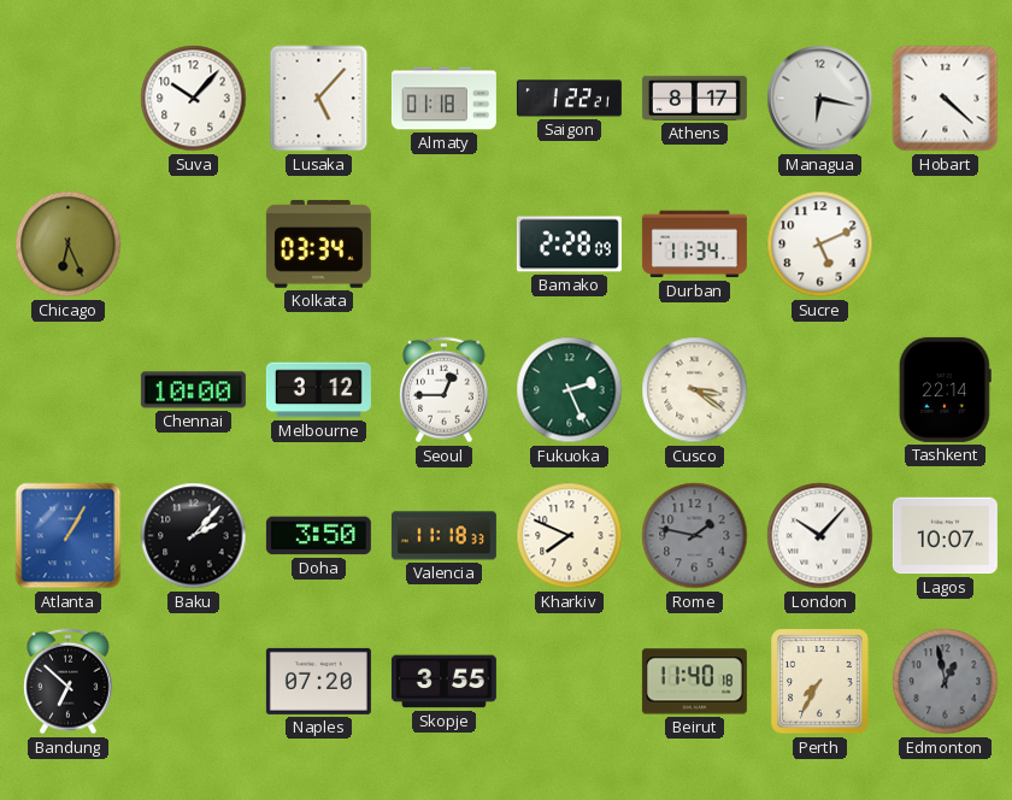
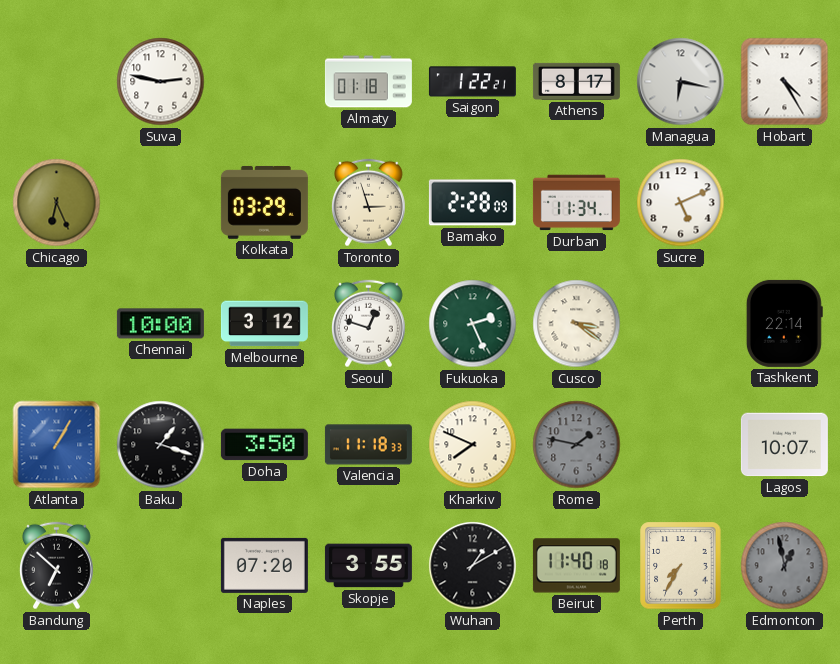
Suva: 10:07 -> 2:47 (161, 82)
Lusaka: 5:07 -> none (319, 99)
Hobart: 4:22 -> 4:25 (785, 82)
Kolkata: 03:34 -> 03:29 (264, 202)
Toronto: none -> 2:57 (368, 203)
Seoul: 12:45 -> 12:48 (368, 324)
Baku: 2:07 -> 1:18 (161, 445)
London: 10:07 -> none (820, 536)
Wuhan: none -> 1:10 (473, 566)
